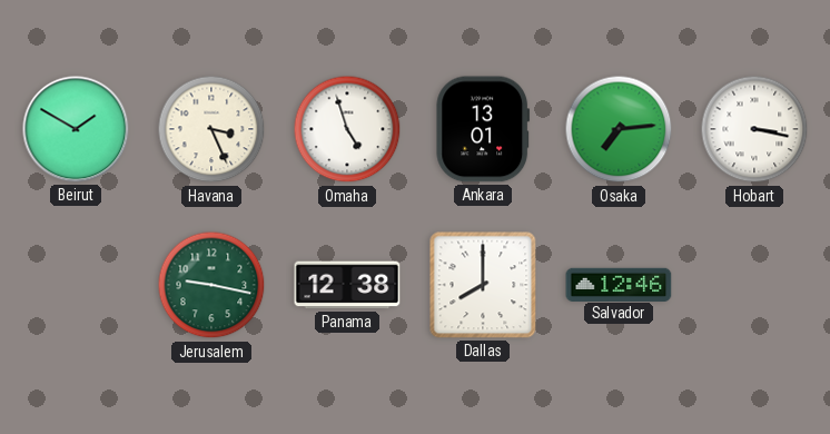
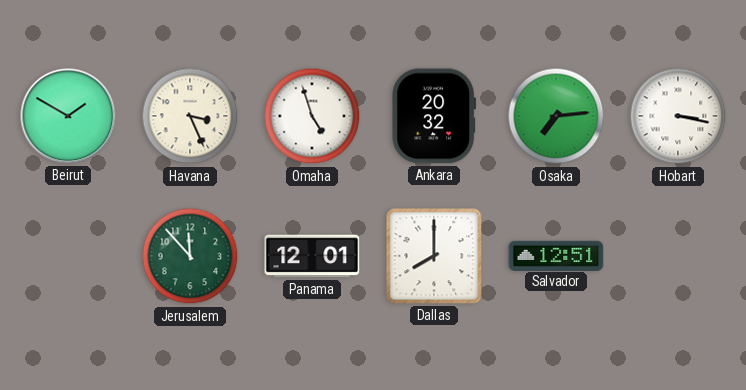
Ankara: 13:01 -> 20:32 (434, 116)
Jerusalem: 9:17 -> 11:53 (190, 256)
Panama: 12:38 -> 12:01 (312, 256)
Salvador: 12:46 -> 12:51 (556, 255)
